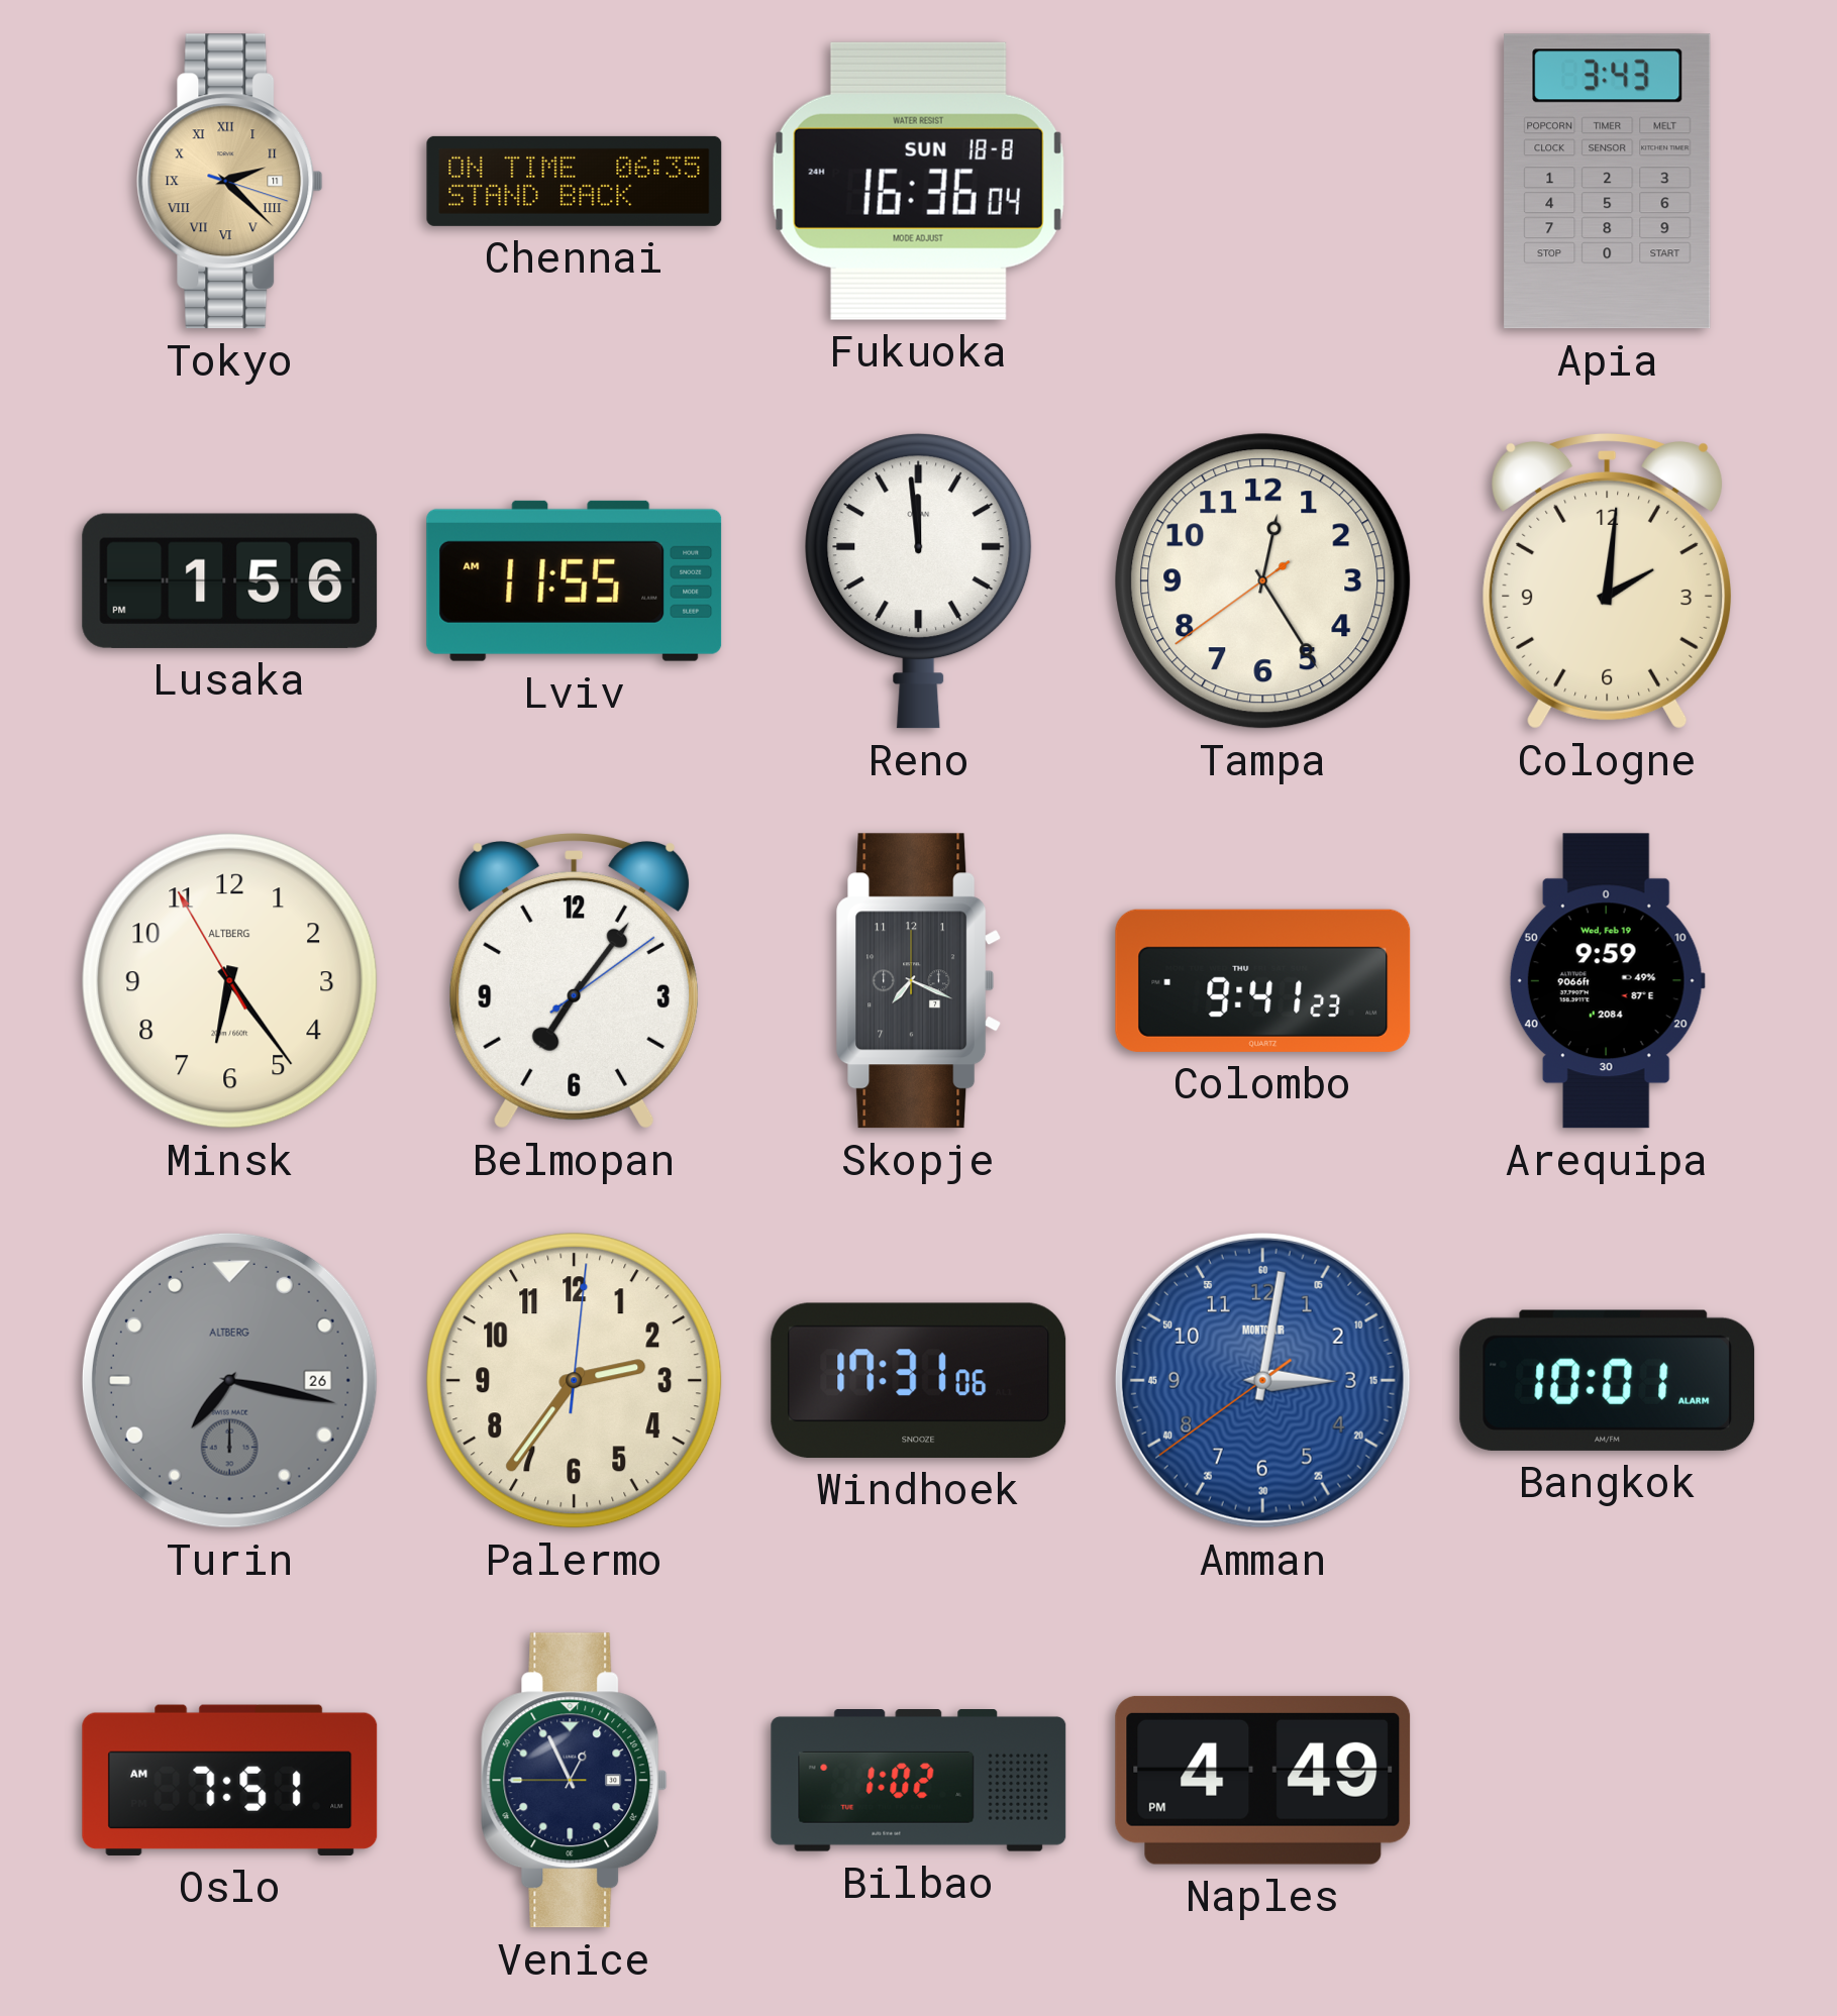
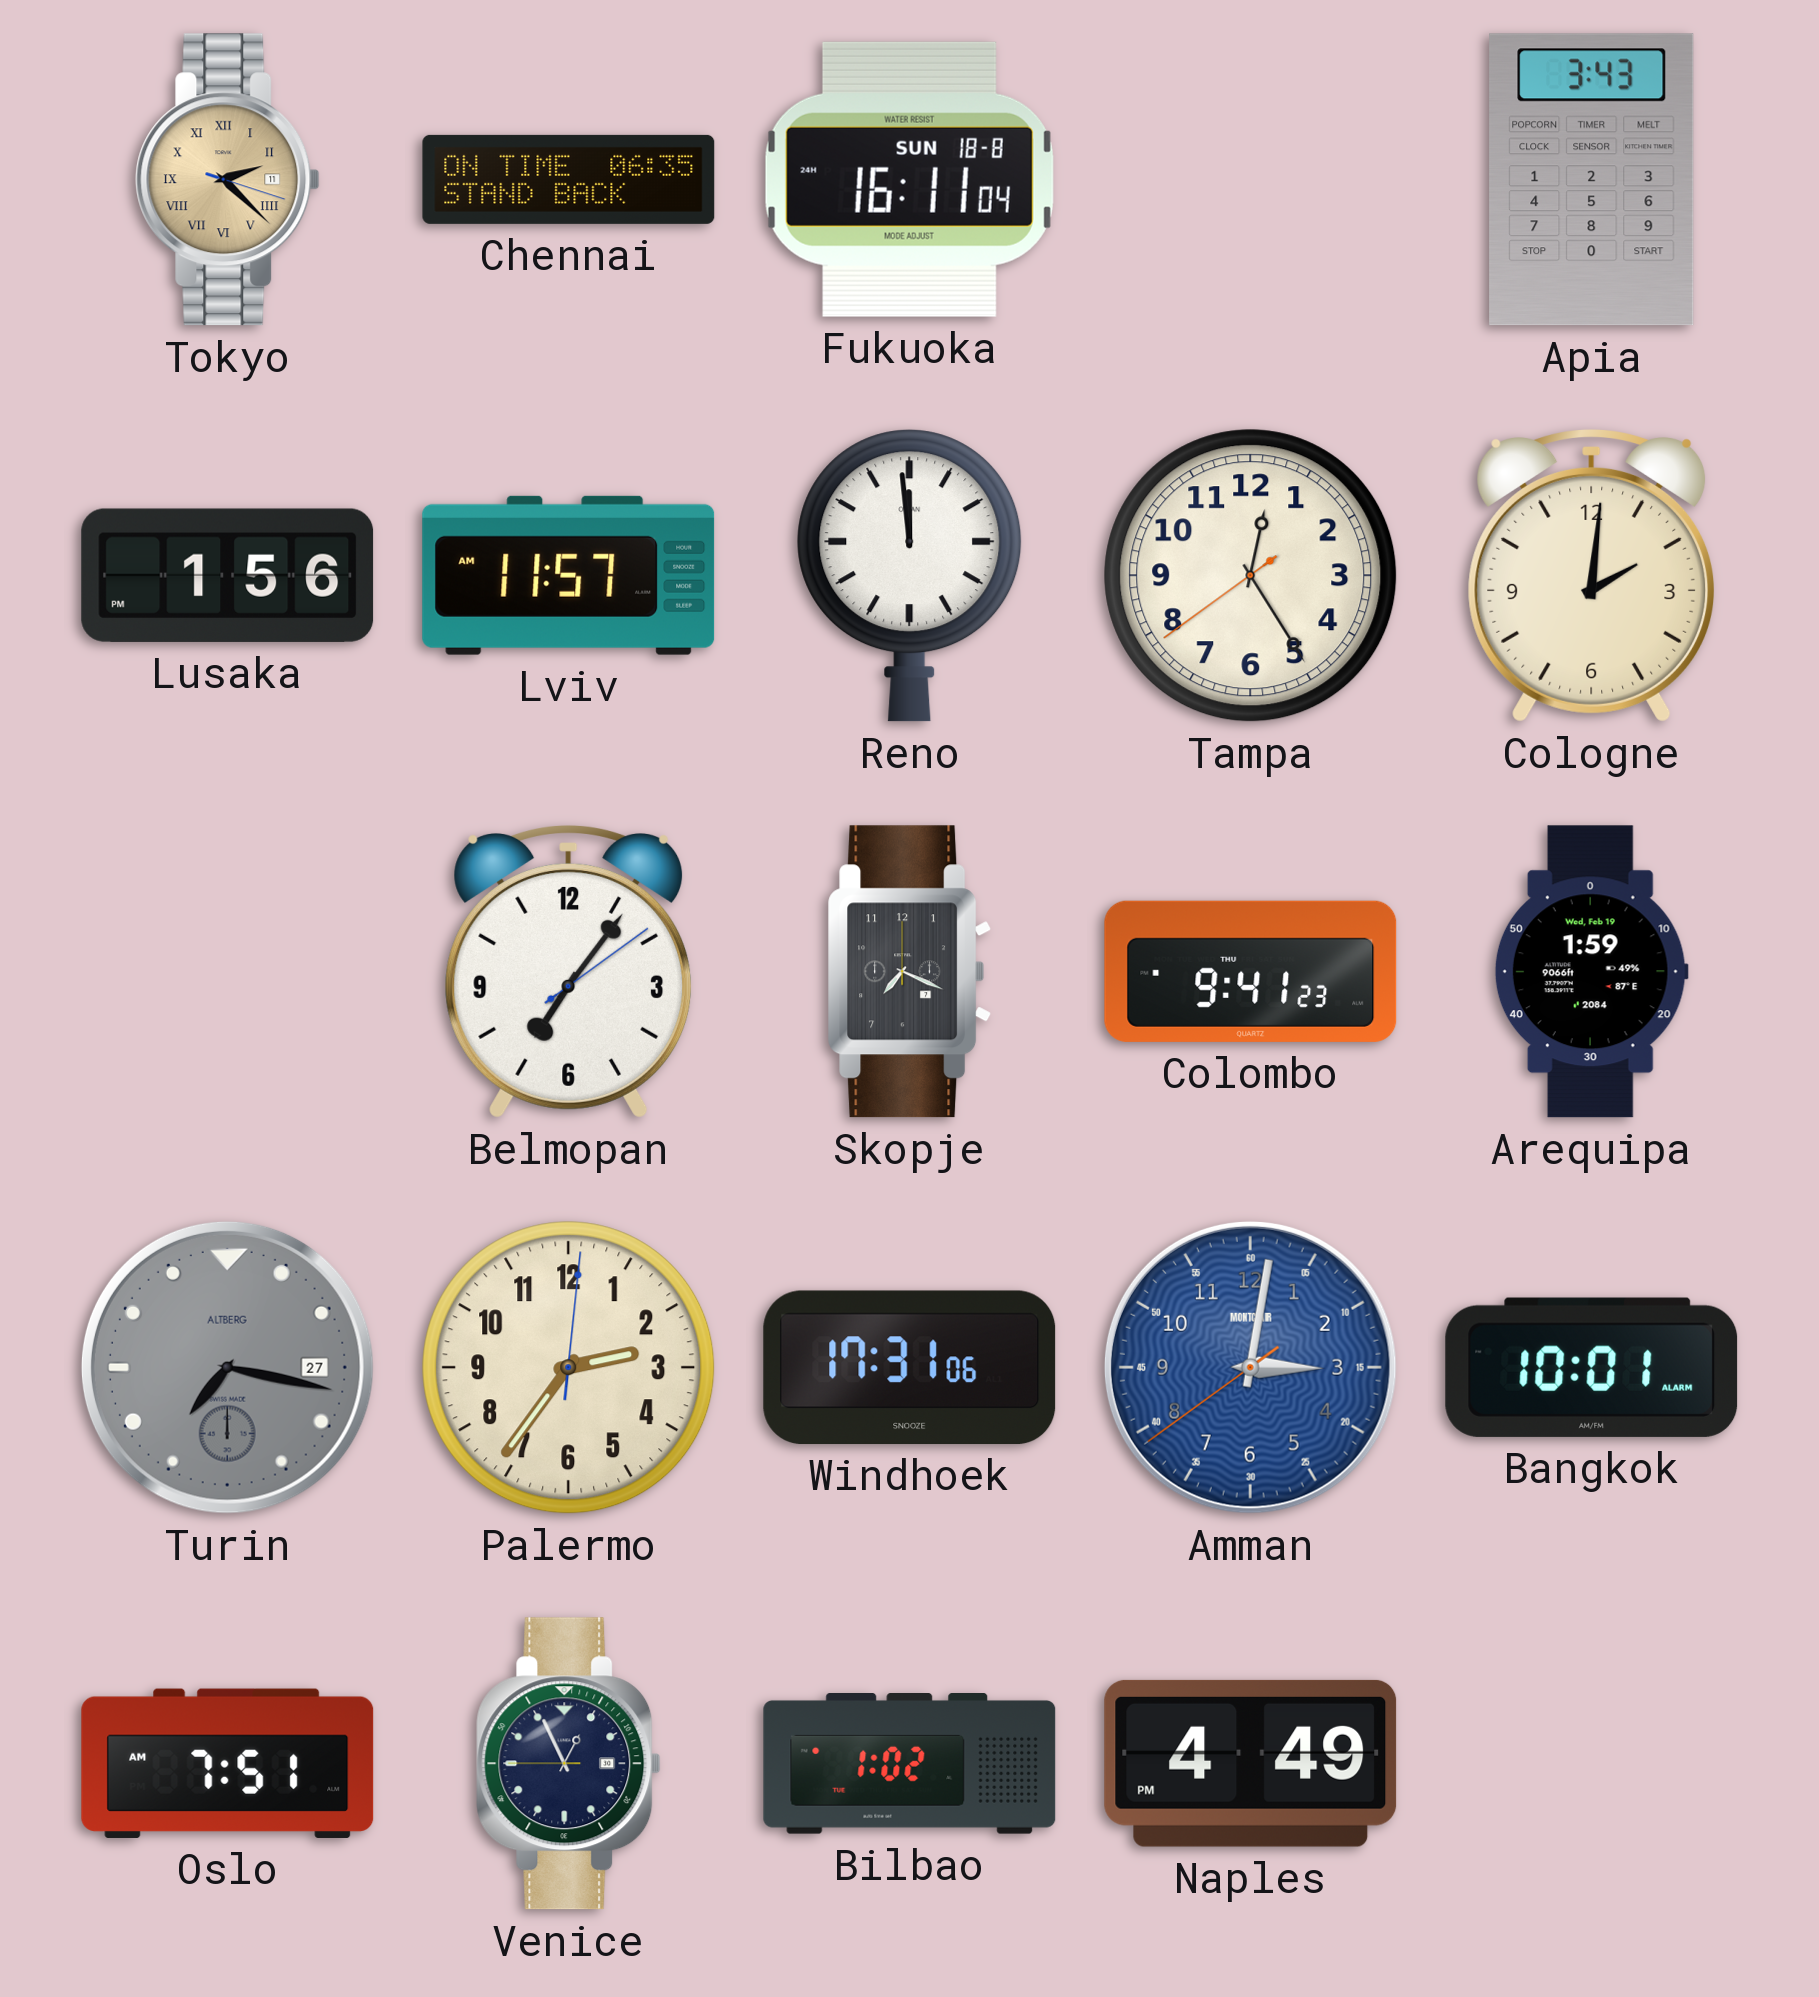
Fukuoka: 16:36 -> 16:11 (909, 179)
Lviv: 11:55 -> 11:57 (569, 575)
Minsk: 6:23 -> none (230, 981)
Arequipa: 9:59 -> 1:59 (1591, 972)
Turin date: 26 -> 27 (227, 1367)
